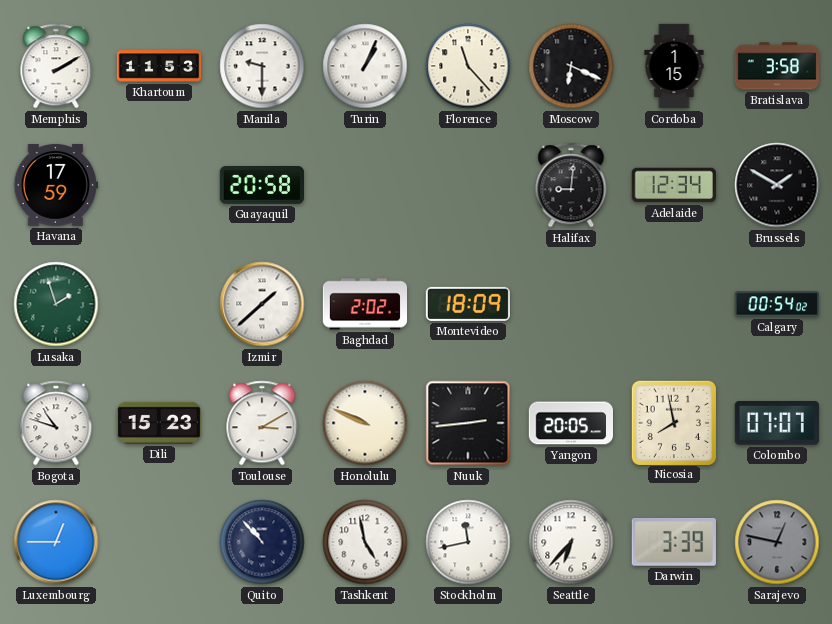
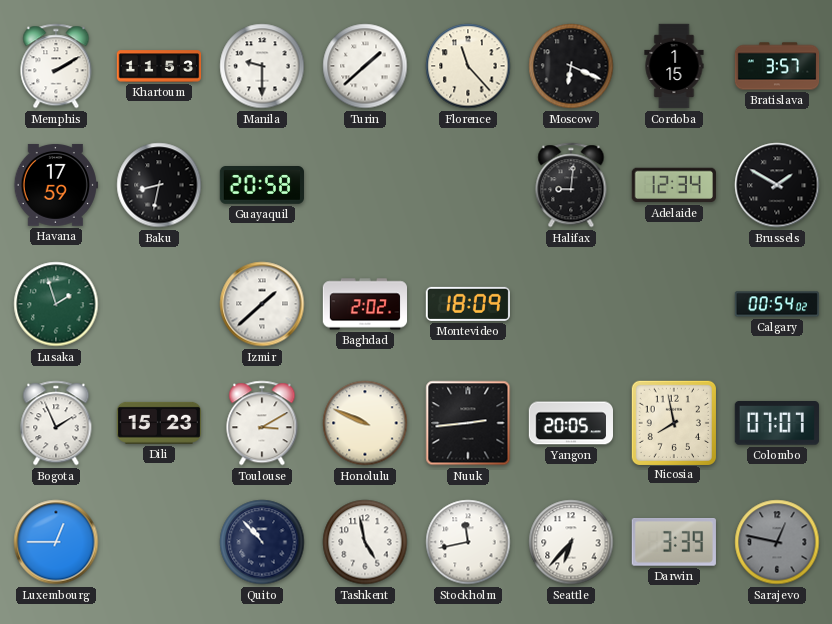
Turin: 1:04 -> 1:38 (365, 66)
Bratislava: 3:58 -> 3:57 (777, 66)
Baku: none -> 8:32 (159, 185)
Bogota: 10:48 -> 1:56 (56, 423)
